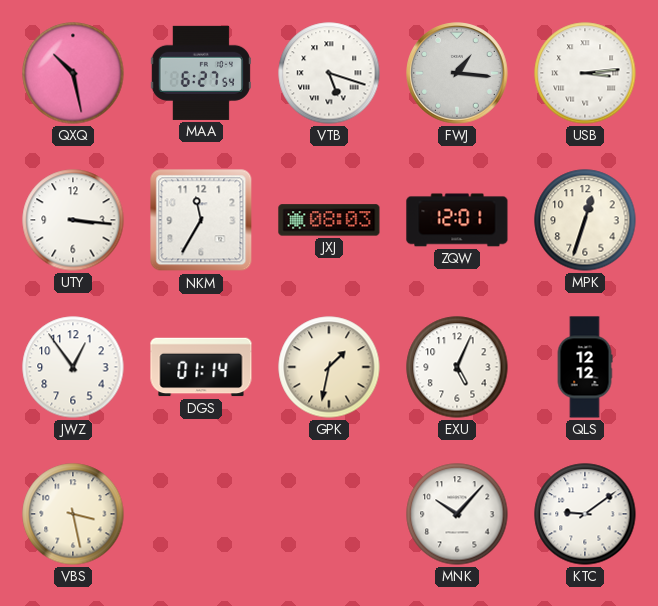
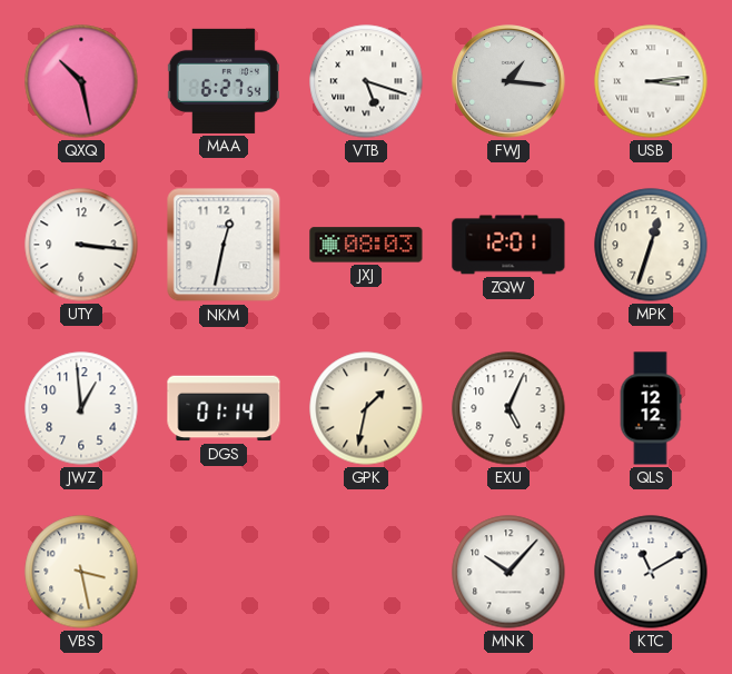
NKM: 11:35 -> 12:32 (224, 245)
JWZ: 12:54 -> 12:59 (81, 408)
KTC: 9:09 -> 11:10 (651, 572)
